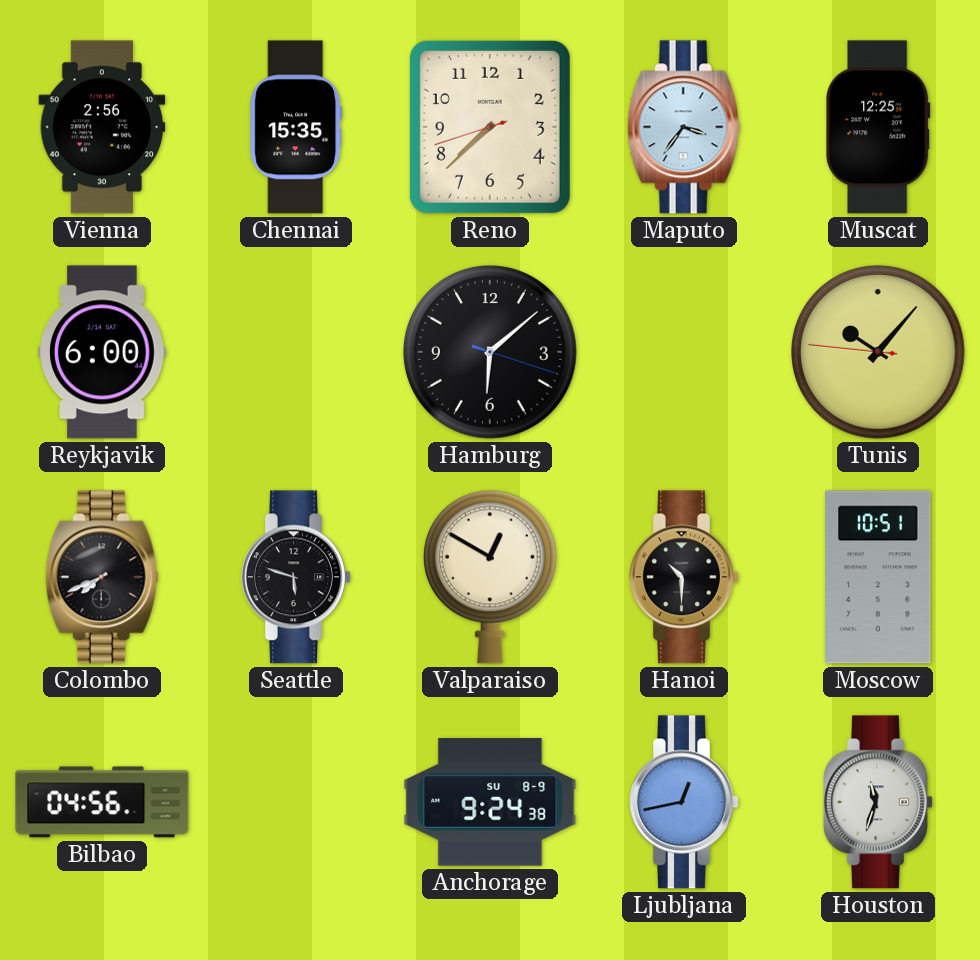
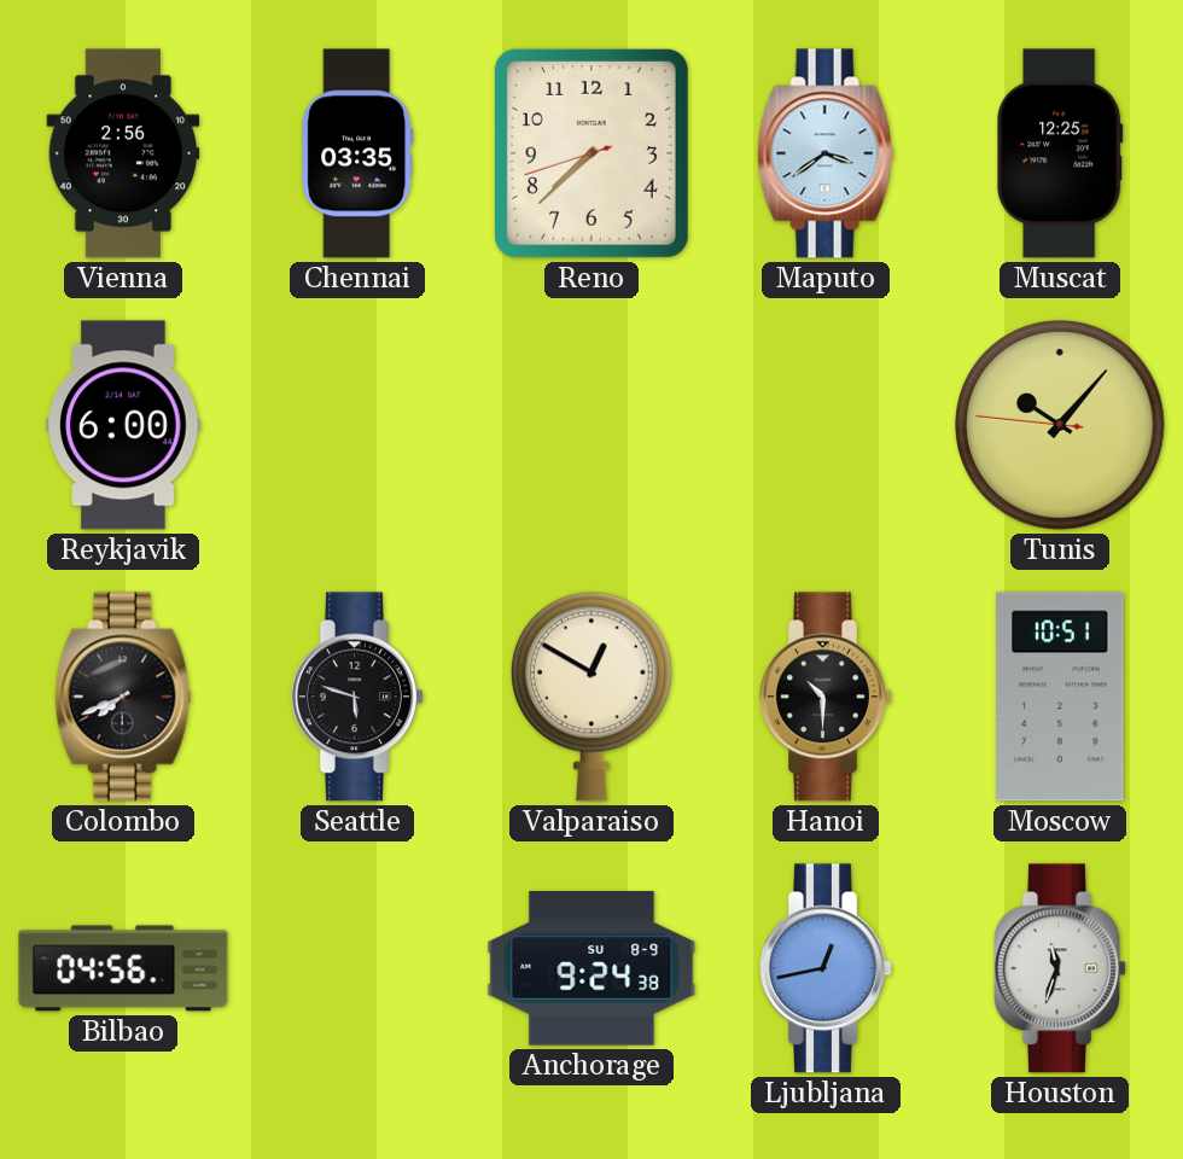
Chennai: 15:35 -> 03:35 (357, 153)
Maputo: 3:36 -> 3:39 (826, 153)
Hamburg: 6:08 -> none (491, 353)
